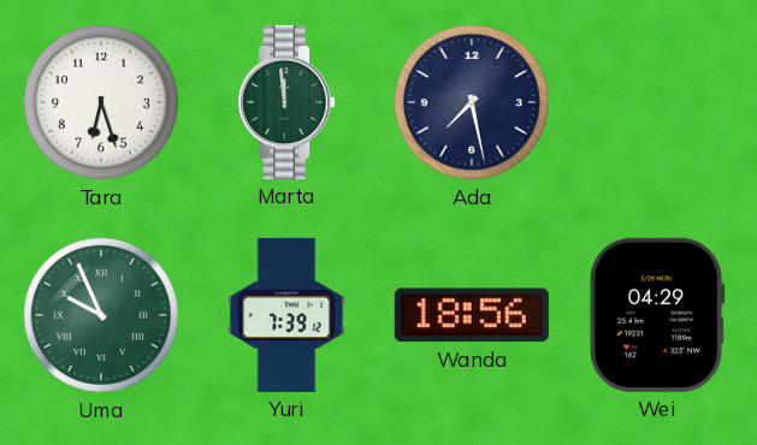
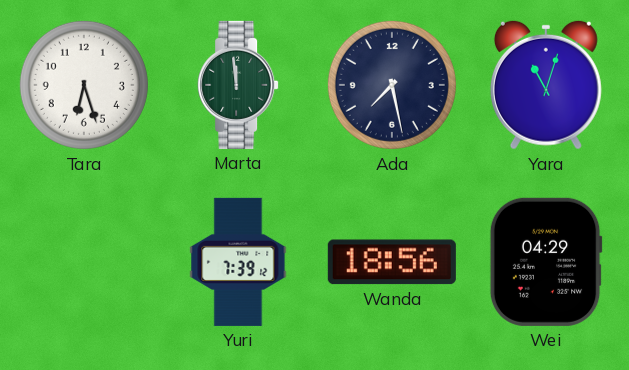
Yara: none -> 11:03 (546, 85)
Uma: 9:56 -> none (101, 315)
